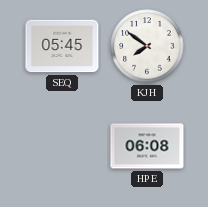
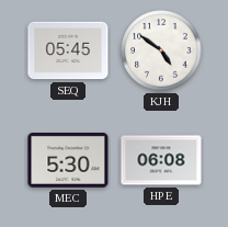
KJH: 7:51 -> 4:51 (161, 50)
MEC: none -> 5:30 (68, 160)
